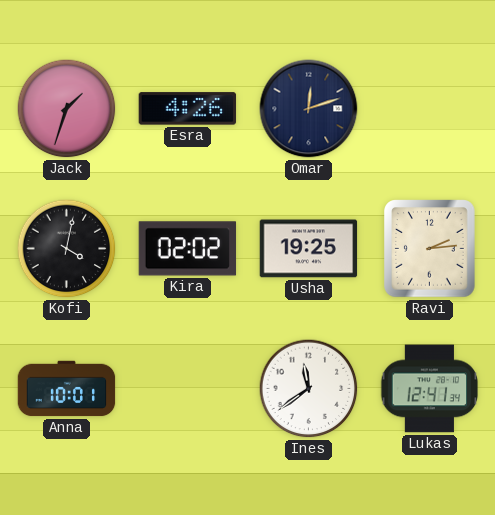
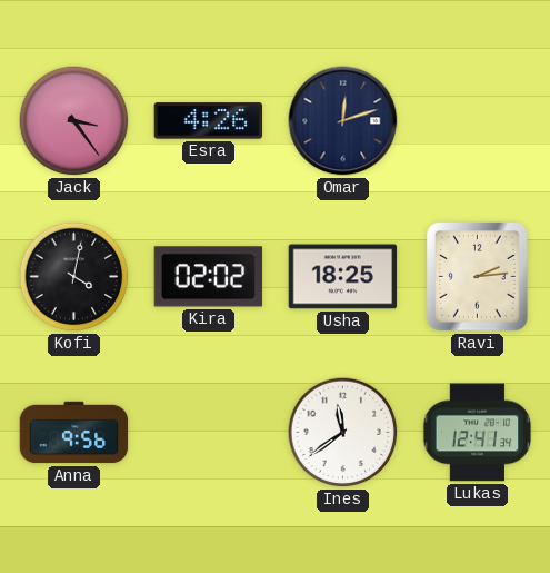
Jack: 1:33 -> 3:24 (74, 121)
Usha: 19:25 -> 18:25 (343, 277)
Anna: 10:01 -> 9:56 (74, 433)
